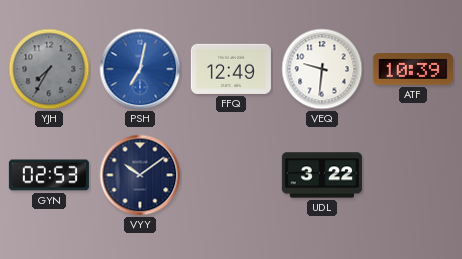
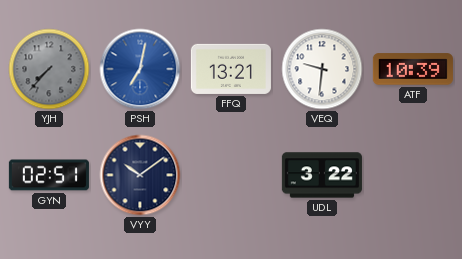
YJH: 7:35 -> 7:37 (49, 69)
FFQ: 12:49 -> 13:21 (231, 69)
GYN: 02:53 -> 02:51 (49, 175)
